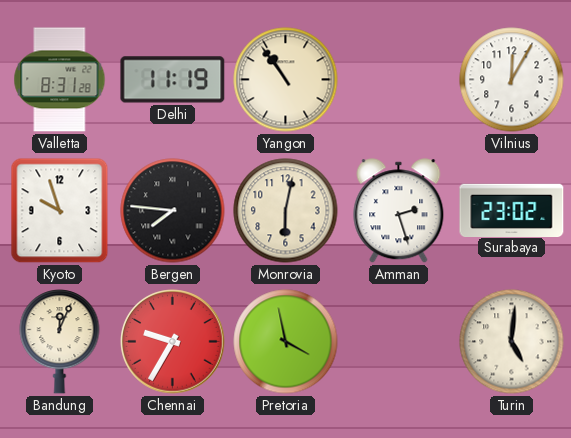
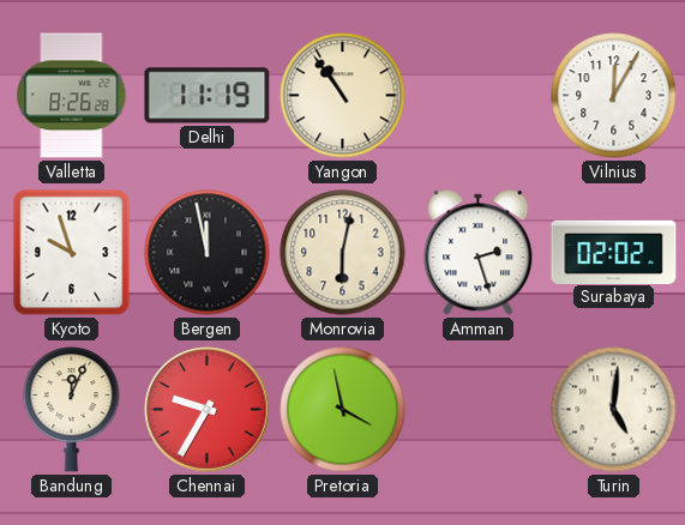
Valletta: 8:31 -> 8:26 (72, 96)
Bergen: 7:46 -> 11:58 (208, 253)
Surabaya: 23:02 -> 02:02 (614, 252)
